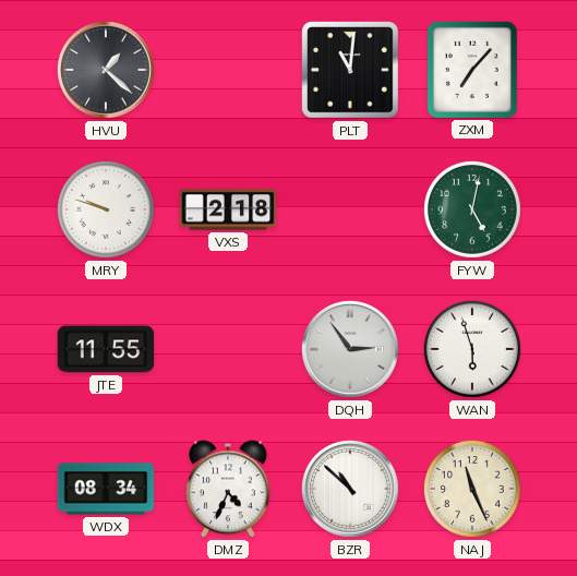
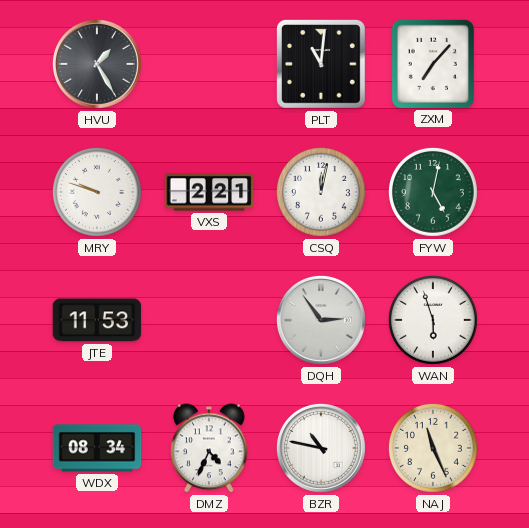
HVU: 1:22 -> 1:25 (97, 64)
VXS: 2:18 -> 2:21 (209, 192)
CSQ: none -> 12:02 (321, 192)
JTE: 11:55 -> 11:53 (97, 320)
BZR: 10:52 -> 10:47 (321, 448)
